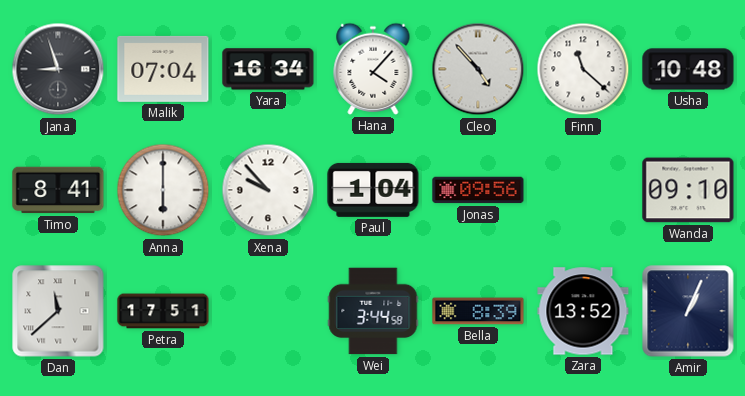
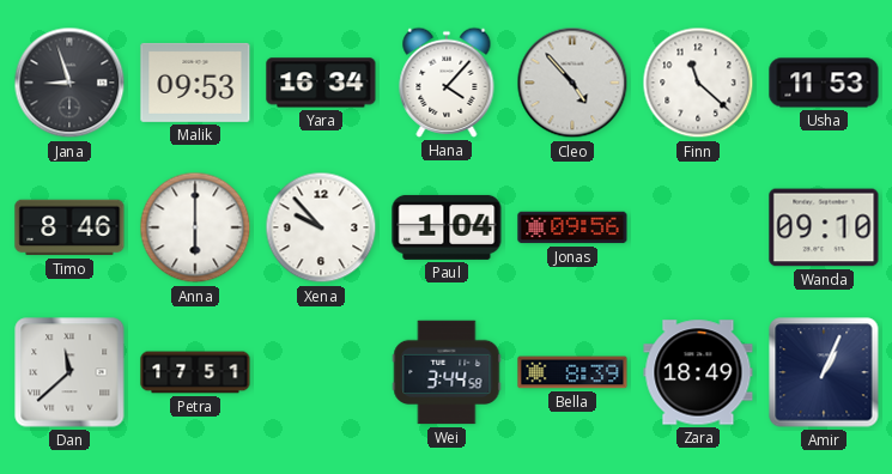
Malik: 07:04 -> 09:53 (195, 83)
Usha: 10:48 -> 11:53 (824, 83)
Timo: 8:41 -> 8:46 (69, 227)
Zara: 13:52 -> 18:49 (698, 372)
